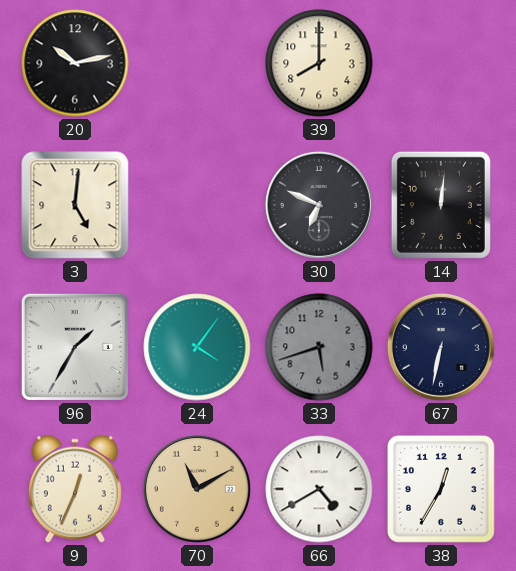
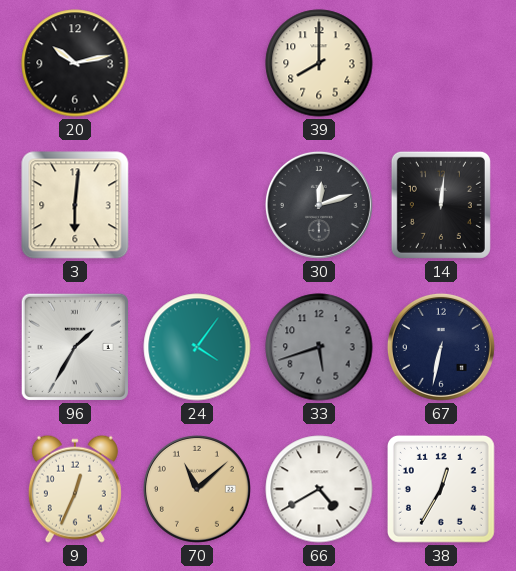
3: 5:01 -> 6:01 (75, 205)
30: 6:49 -> 12:12 (319, 205)
70: 11:10 -> 11:08 (197, 489)
